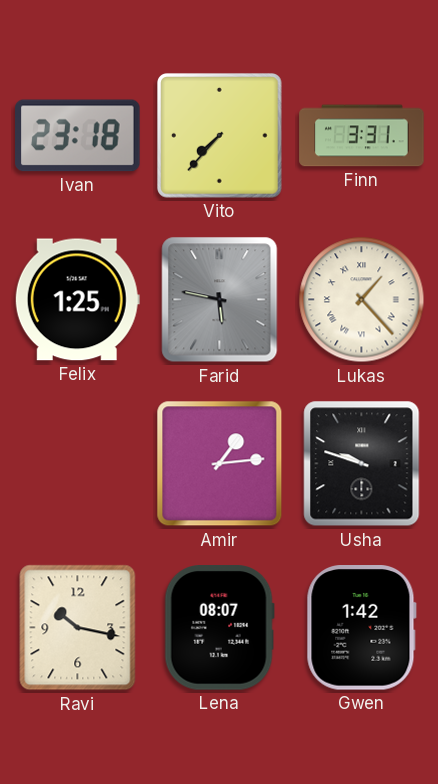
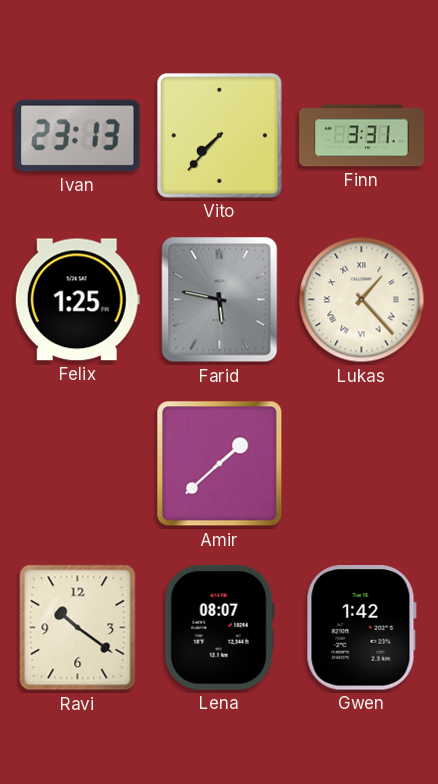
Ivan: 23:18 -> 23:13 (78, 136)
Amir: 1:14 -> 1:38 (220, 464)
Usha: 9:48 -> none (362, 464)
Ravi: 10:17 -> 10:21 (78, 628)
